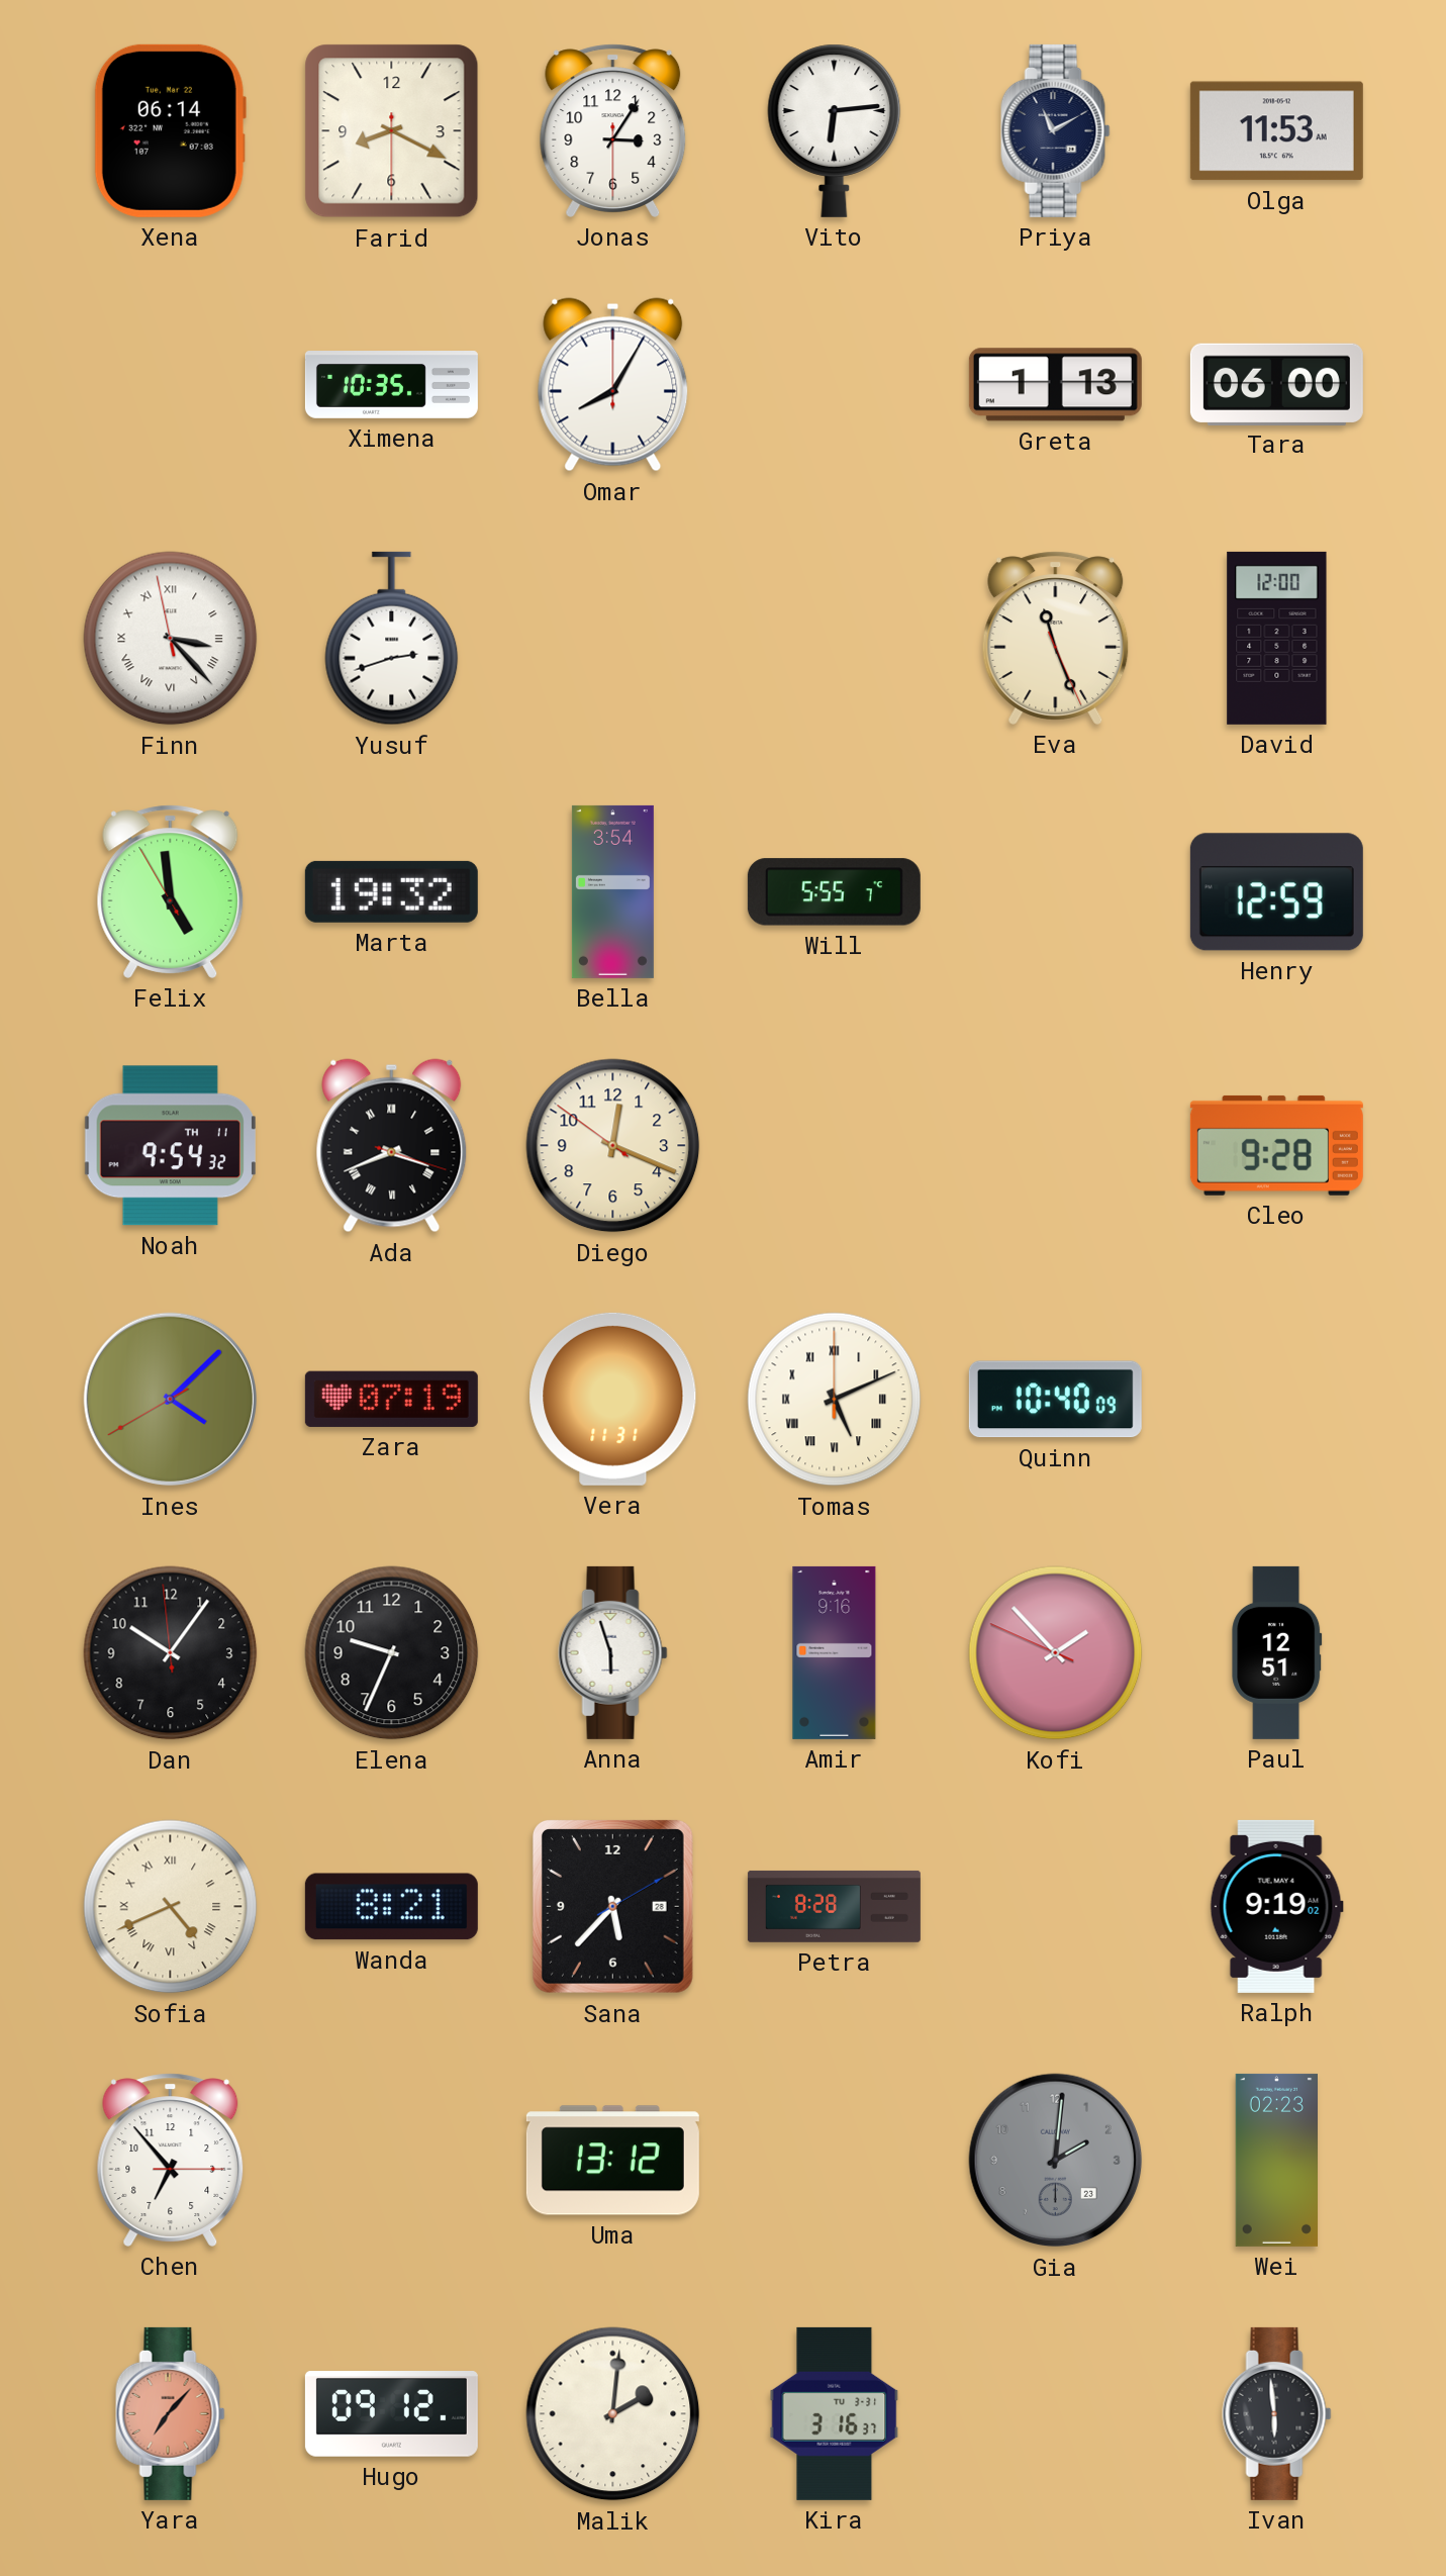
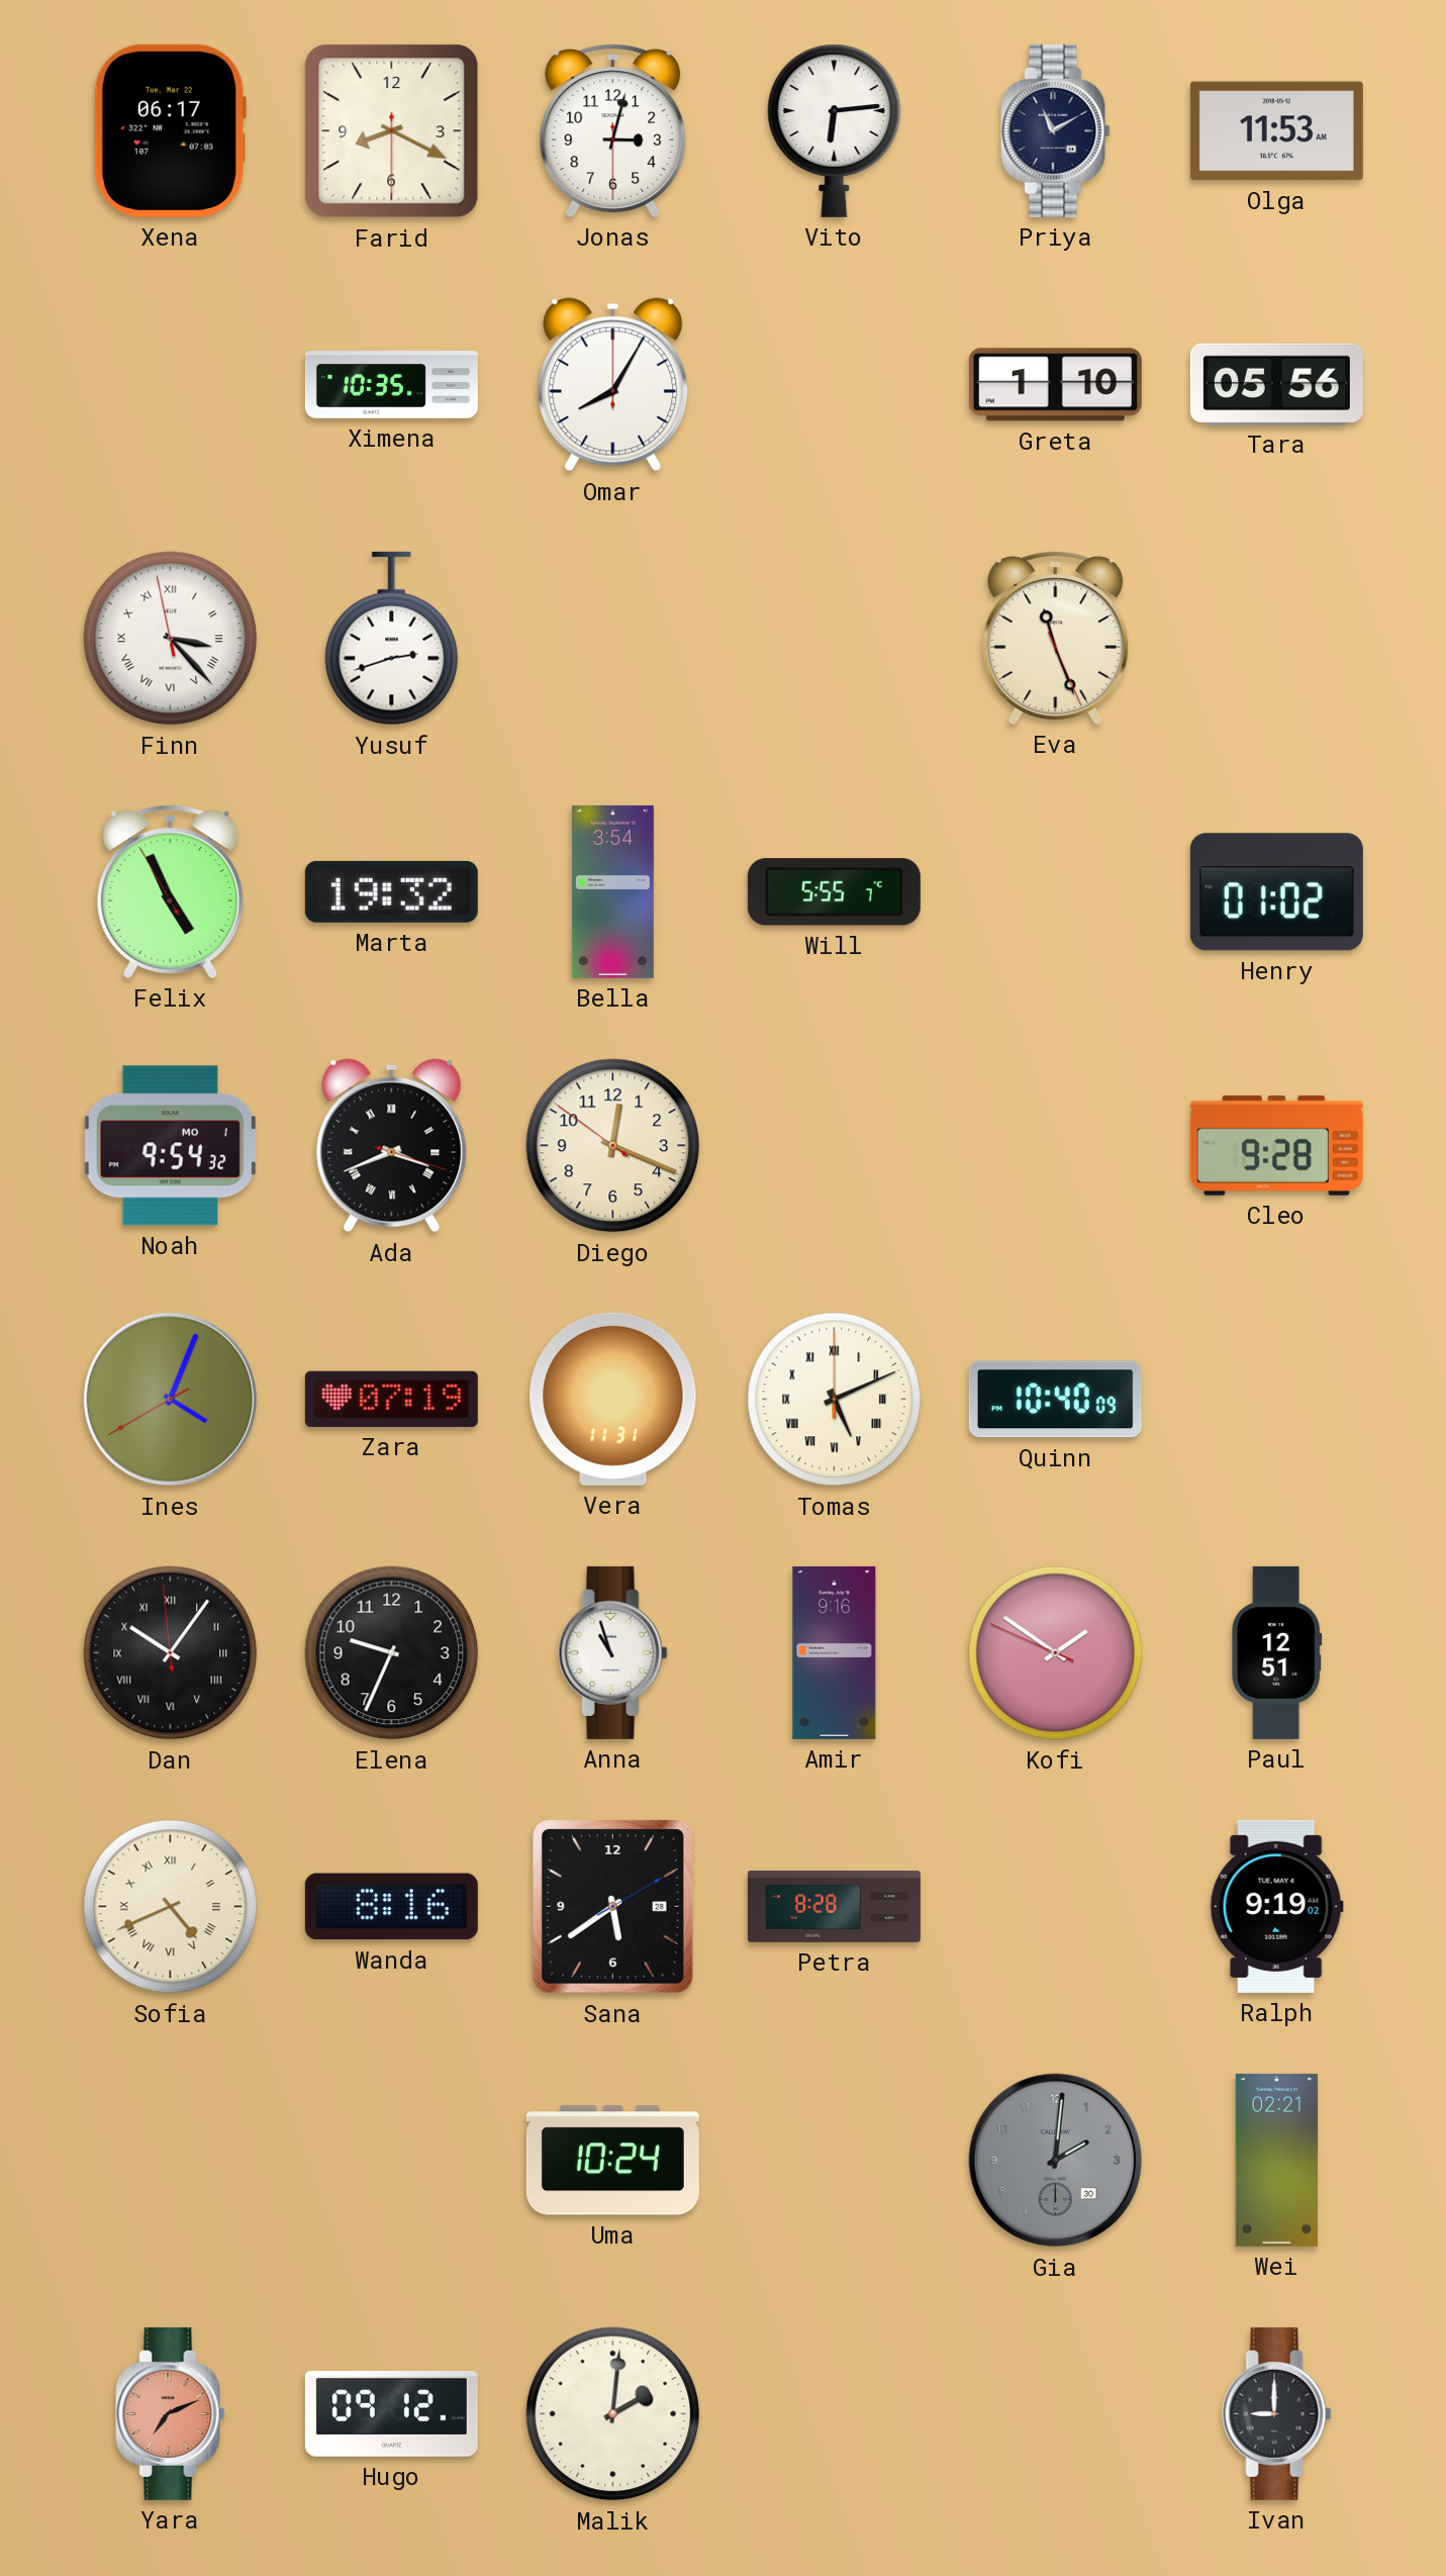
Xena: 06:14 -> 06:17 (170, 130)
Jonas: 3:05 -> 3:02 (613, 130)
Greta: 1:13 -> 1:10 (1055, 385)
Tara: 06:00 -> 05:56 (1276, 384)
David: 12:00 -> none (1277, 638)
Felix: 4:58 -> 4:55 (171, 891)
Henry: 12:59 -> 01:02 (1276, 892)
Noah date: TH 11 -> MO 1 (170, 1146)
Ines: 4:07 -> 4:03 (171, 1400)
Dan numerals: Arabic -> Roman (171, 1653)
Anna: 5:57 -> 10:57 (613, 1652)
Kofi: 1:52 -> 1:50 (1056, 1653)
Wanda: 8:21 -> 8:16 (391, 1907)
Sana: 5:37 -> 5:39 (612, 1907)
Chen: 6:53 -> none (171, 2160)
Uma: 13:12 -> 10:24 (612, 2161)
Gia date: 23 -> 30 (1056, 2161)
Wei: 02:23 -> 02:21 (1276, 2160)
Yara: 7:07 -> 7:11 (171, 2413)
Kira: 3:16 -> none (835, 2413)
Ivan: 5:59 -> 9:00 (1277, 2413)
